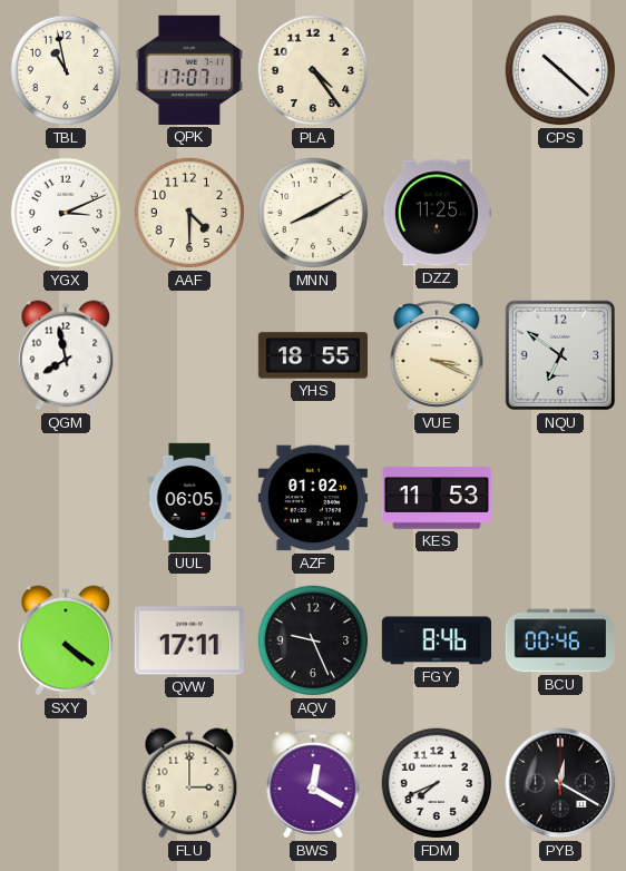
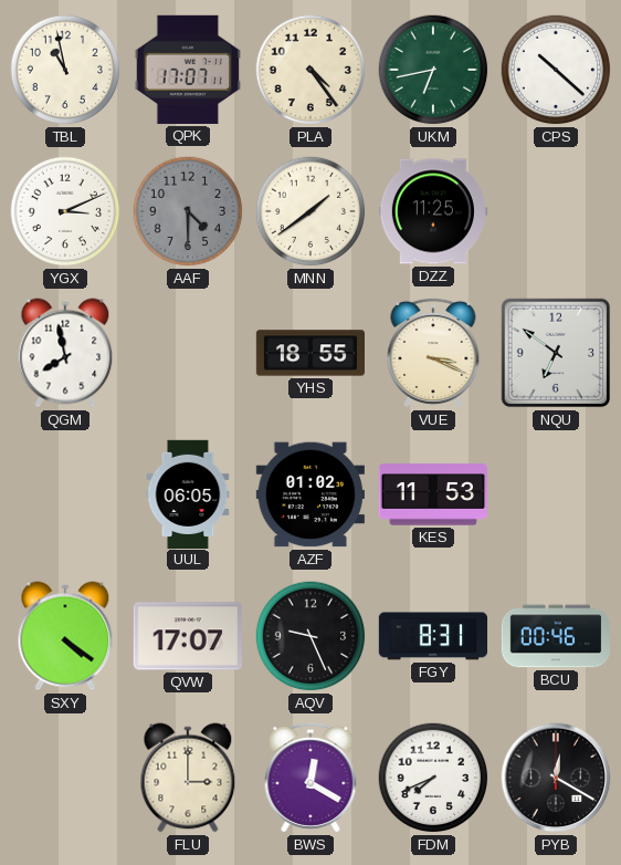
UKM: none -> 6:43 (433, 70)
AAF dial: cream -> grey (188, 211)
MNN: 8:10 -> 1:39 (310, 211)
QVW: 17:11 -> 17:07 (188, 636)
FGY: 8:46 -> 8:31 (432, 636)
